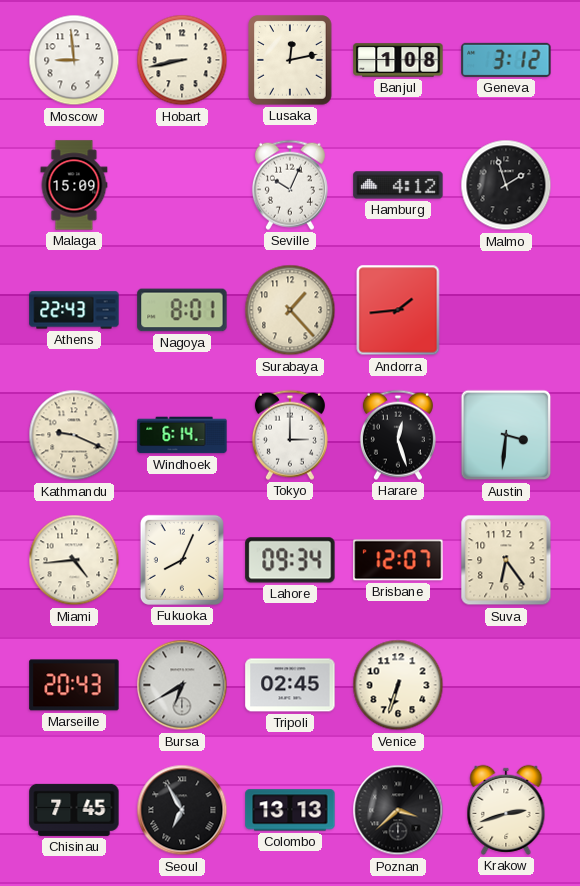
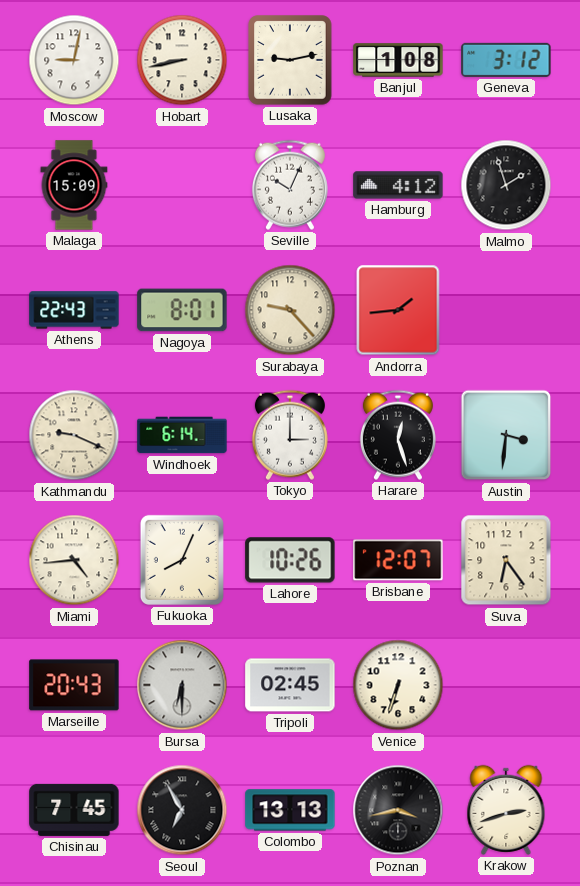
Moscow: 8:59 -> 9:02 (74, 60)
Lusaka: 12:13 -> 9:13 (290, 60)
Surabaya: 1:23 -> 9:23 (290, 310)
Lahore: 09:34 -> 10:26 (290, 560)
Bursa: 6:40 -> 6:30 (182, 685)
Poznan: 3:38 -> 3:43 (398, 810)
